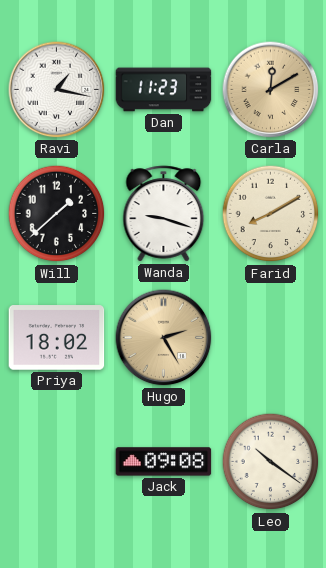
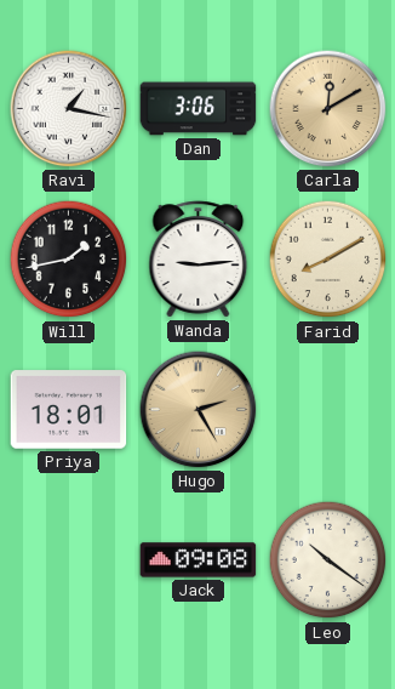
Dan: 11:23 -> 3:06 (199, 109)
Will: 1:38 -> 1:43 (69, 260)
Wanda: 9:18 -> 9:14 (199, 260)
Priya: 18:02 -> 18:01 (69, 410)
